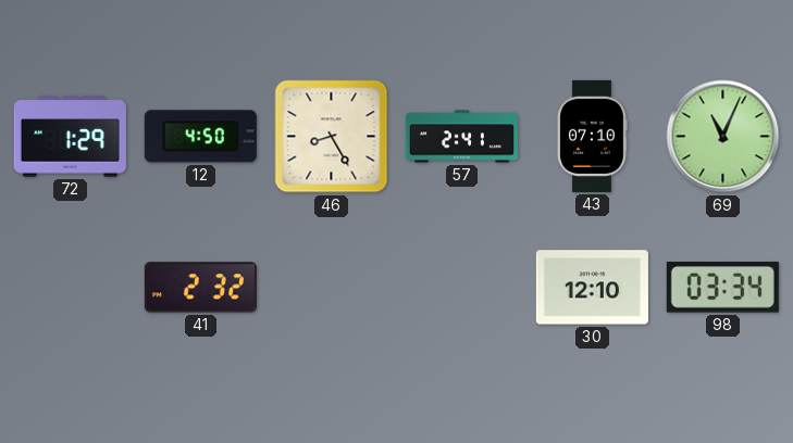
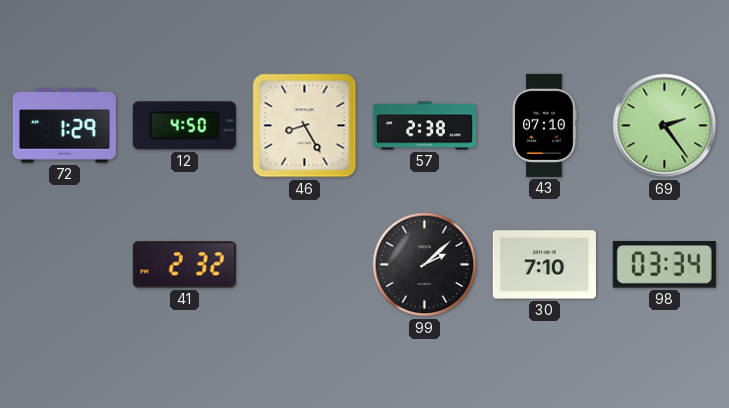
57: 2:41 -> 2:38 (424, 126)
69: 11:04 -> 2:24 (665, 126)
99: none -> 2:08 (425, 265)
30: 12:10 -> 7:10 (544, 265)
